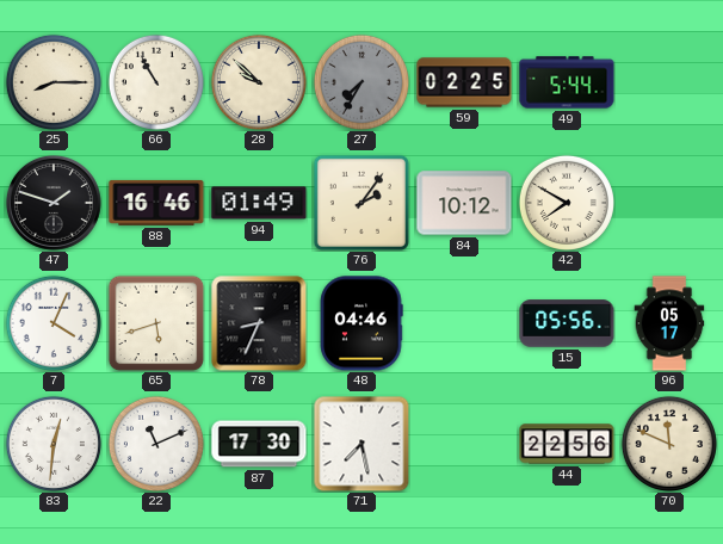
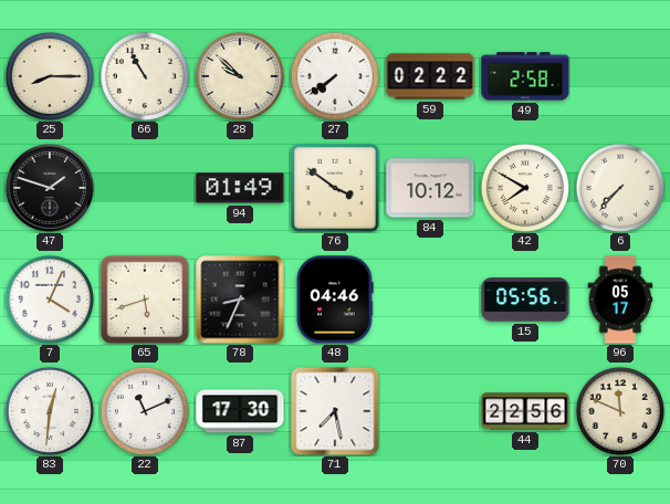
27: 7:35 -> 7:39 (335, 76)
27 dial: grey -> white (335, 76)
59: 02:25 -> 02:22 (430, 76)
49: 5:44 -> 2:58 (525, 76)
88: 16:46 -> none (156, 203)
76: 2:06 -> 3:51 (335, 188)
6: none -> 7:37 (620, 188)
